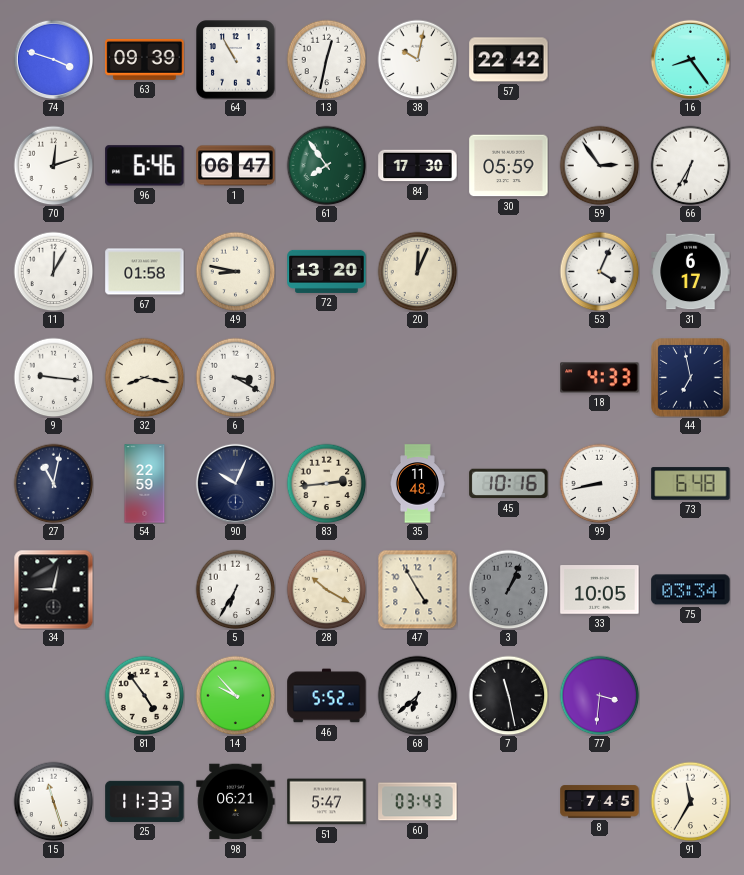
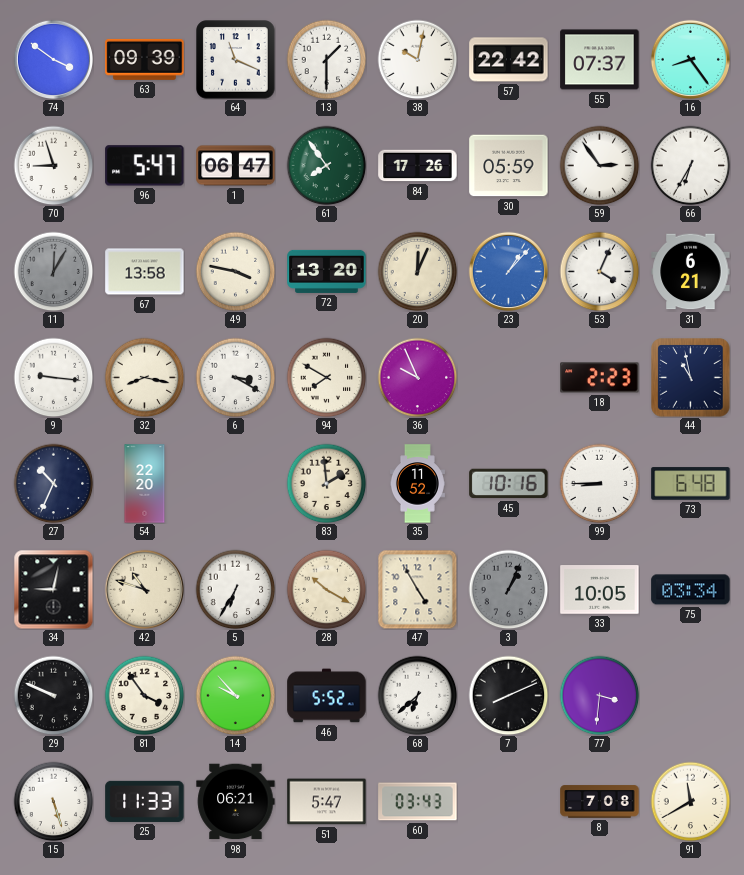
74: 3:48 -> 3:51 (53, 59)
64: 10:55 -> 11:19 (236, 60)
13: 12:32 -> 1:30 (326, 59)
55: none -> 07:37 (600, 60)
70: 12:12 -> 8:57 (53, 165)
96: 6:46 -> 5:47 (145, 166)
84: 17:30 -> 17:26 (418, 166)
11 dial: white -> grey (53, 271)
67: 01:58 -> 13:58 (145, 272)
49: 8:47 -> 3:47 (235, 271)
23: none -> 1:07 (508, 271)
31: 6:17 -> 6:21 (691, 272)
94: none -> 7:50 (326, 377)
36: none -> 9:56 (417, 377)
18: 4:33 -> 2:23 (600, 378)
44: 6:58 -> 10:58 (691, 378)
27: 11:02 -> 10:34 (53, 483)
54: 22:59 -> 22:20 (145, 484)
90: 10:04 -> none (235, 483)
83: 2:44 -> 1:59 (326, 483)
35: 11:48 -> 11:52 (417, 484)
99: 8:43 -> 8:45 (599, 483)
42: none -> 10:48 (144, 589)
29: none -> 9:49 (53, 695)
81: 4:54 -> 3:54 (144, 695)
7: 11:28 -> 8:11 (508, 695)
15: 11:27 -> 5:27 (53, 801)
8: 7:45 -> 7:08 (600, 802)
91: 11:35 -> 11:40 (690, 801)
